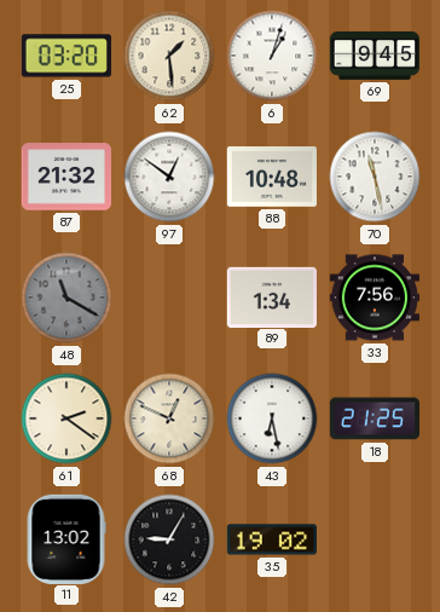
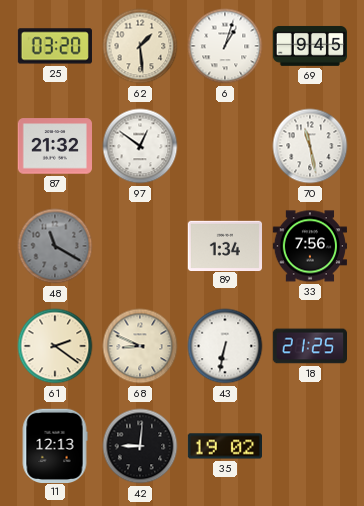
88: 10:48 -> none (271, 177)
68: 12:49 -> 8:49 (140, 346)
43: 6:28 -> 6:32 (225, 346)
11: 13:02 -> 12:13 (55, 445)
42: 9:05 -> 9:01 (140, 446)
